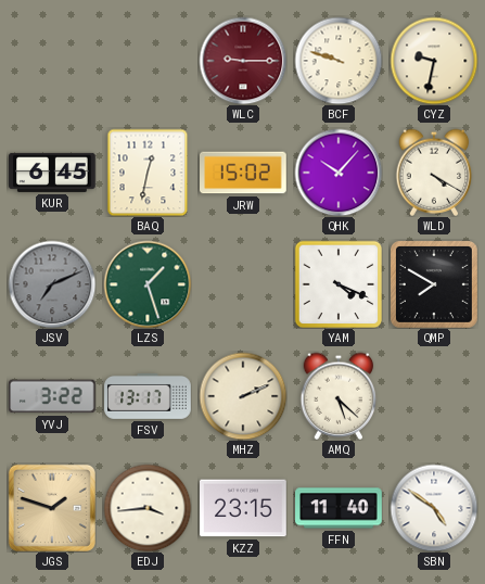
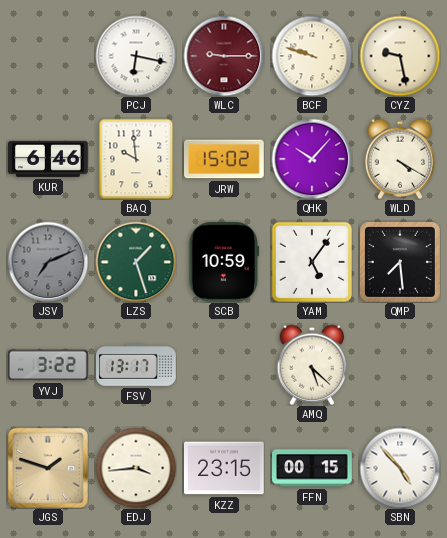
PCJ: none -> 6:17 (136, 56)
CYZ: 9:32 -> 9:28 (400, 56)
KUR: 6:45 -> 6:46 (49, 159)
BAQ: 12:32 -> 9:59 (136, 159)
SCB: none -> 10:59 (224, 263)
YAM: 4:19 -> 5:06 (312, 262)
QMP: 7:50 -> 7:29 (400, 262)
MHZ: 2:11 -> none (243, 396)
FFN: 11:40 -> 00:15 (312, 468)
SBN: 4:51 -> 4:53 (400, 468)
